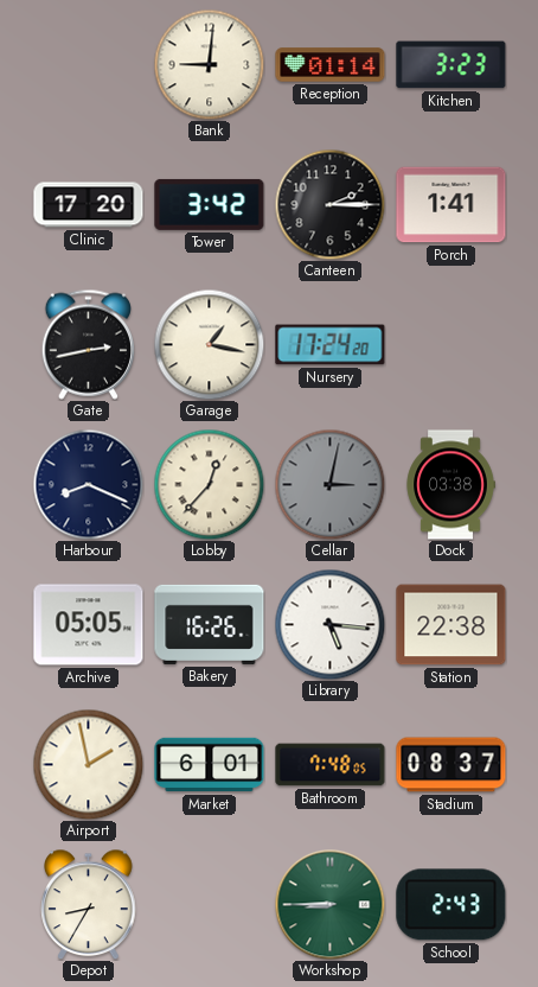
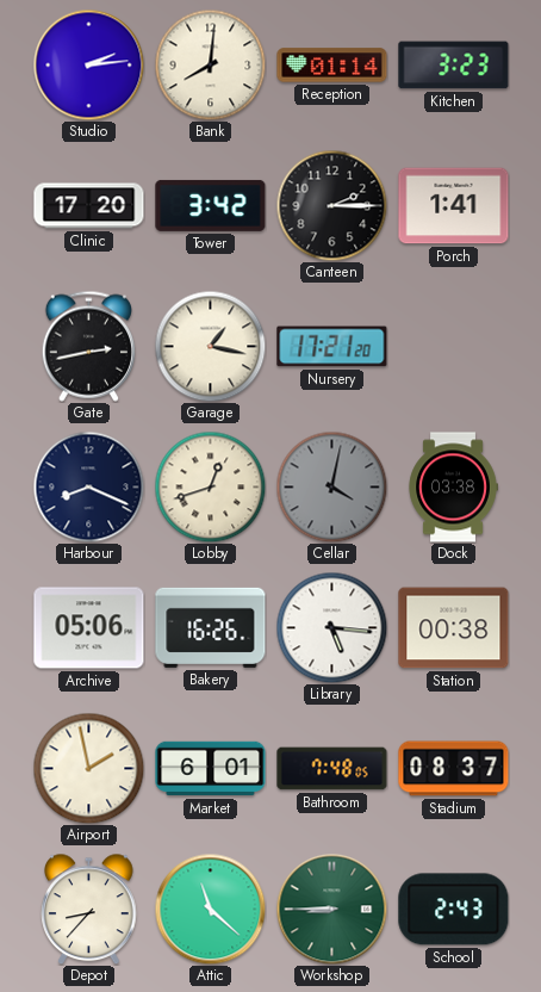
Studio: none -> 2:14 (88, 64)
Bank: 9:01 -> 8:01 (210, 64)
Nursery: 17:24 -> 17:21 (332, 347)
Lobby: 12:37 -> 12:42 (210, 486)
Cellar: 3:02 -> 4:02 (331, 486)
Archive: 05:05 -> 05:06 (89, 628)
Station: 22:38 -> 00:38 (454, 628)
Depot: 8:35 -> 8:37 (89, 909)
Attic: none -> 11:22 (210, 909)
